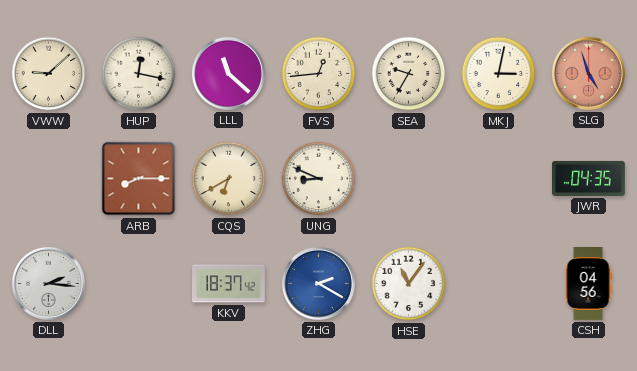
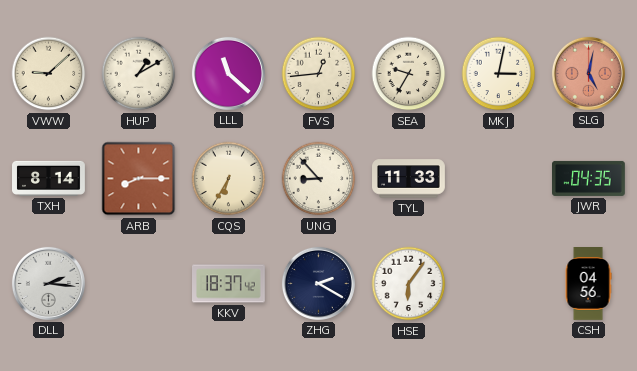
HUP: 12:17 -> 1:10 (139, 74)
SLG: 4:57 -> 5:02 (588, 73)
TXH: none -> 8:14 (49, 178)
CQS: 6:40 -> 6:35 (229, 179)
UNG: 8:49 -> 8:53 (319, 179)
TYL: none -> 11:33 (409, 179)
ZHG dial: blue -> navy (318, 283)
HSE: 11:06 -> 6:06 (409, 284)
